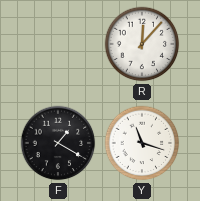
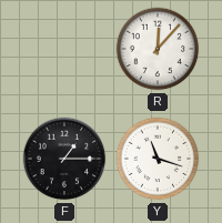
F: 1:20 -> 1:15 (64, 159)
